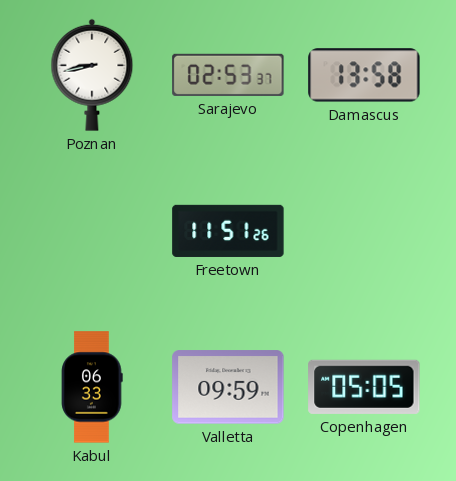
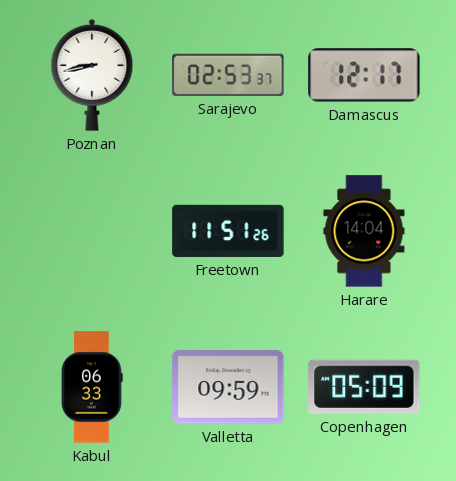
Damascus: 13:58 -> 12:17 (364, 75)
Harare: none -> 14:04 (364, 231)
Copenhagen: 05:05 -> 05:09 (364, 387)
